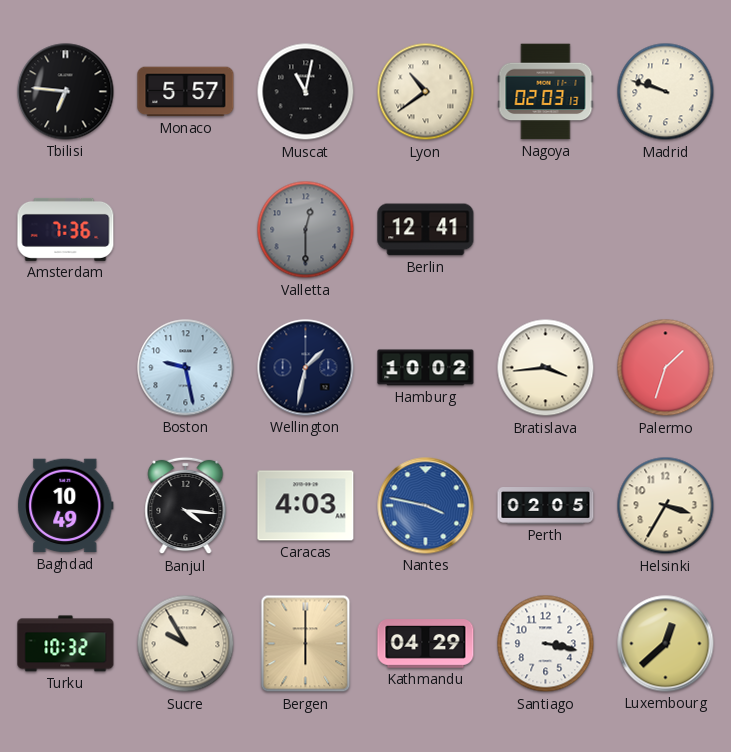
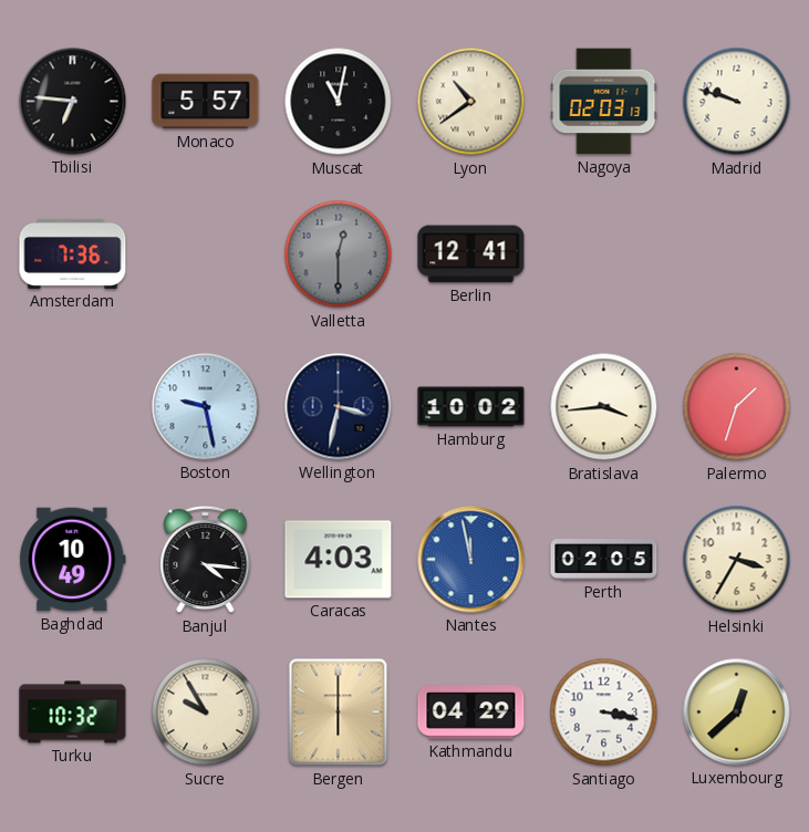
Wellington: 1:32 -> 3:32 (339, 407)
Nantes: 3:47 -> 11:58 (471, 560)
